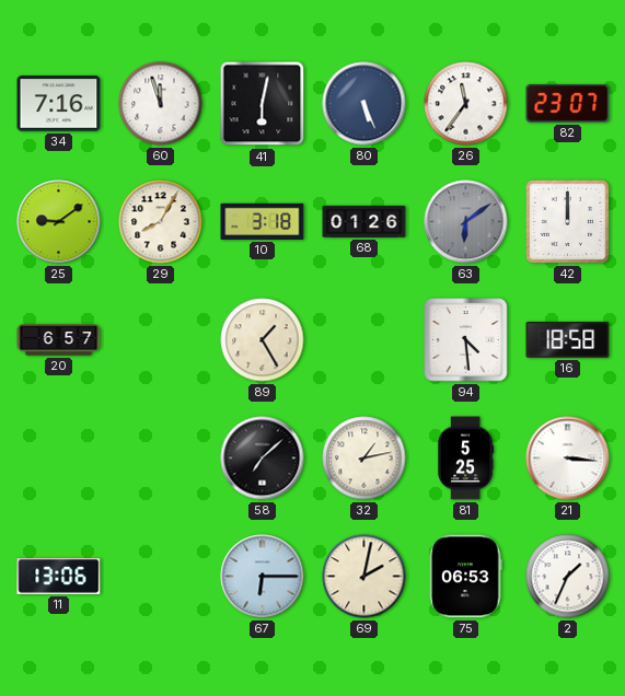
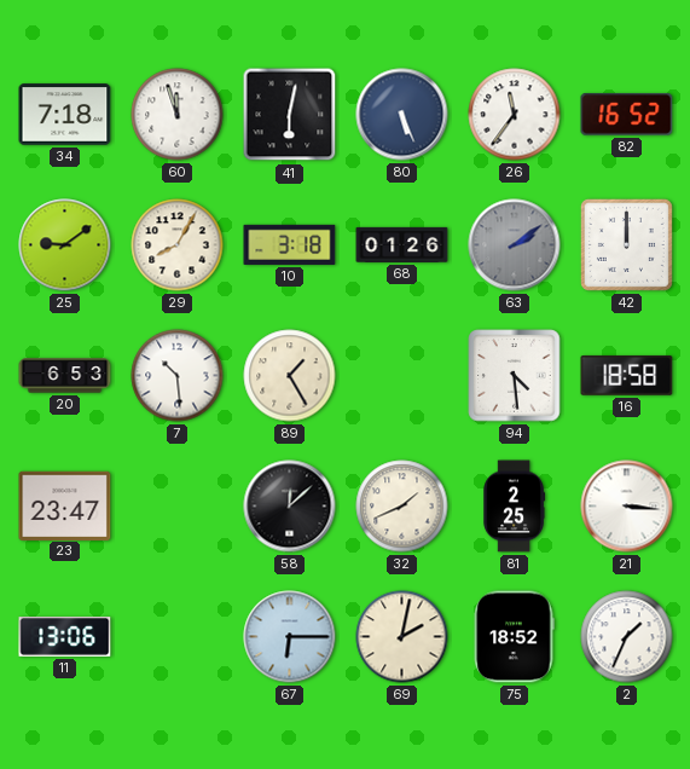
34: 7:16 -> 7:18 (65, 115)
82: 23:07 -> 16:52 (627, 115)
63: 6:09 -> 2:09 (515, 245)
20: 6:57 -> 6:53 (65, 376)
7: none -> 10:29 (178, 376)
23: none -> 23:47 (65, 505)
58: 7:08 -> 12:08 (290, 507)
32: 1:13 -> 1:41 (402, 507)
81: 5:25 -> 2:25 (515, 507)
75: 06:53 -> 18:52 (514, 637)
